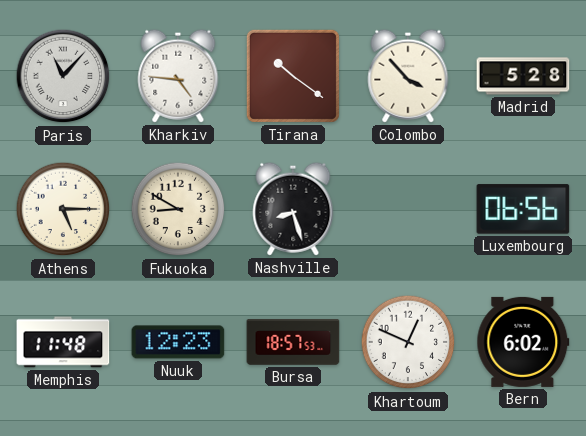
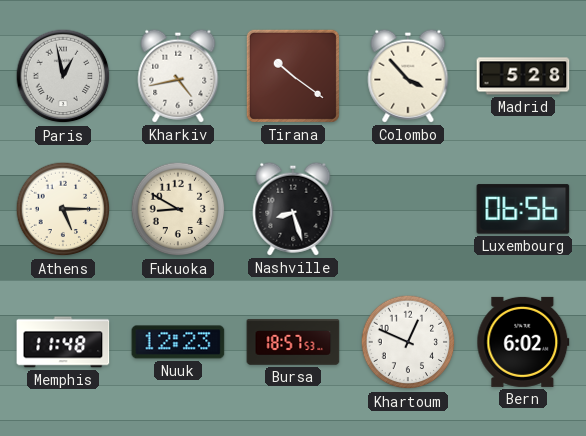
Paris: 11:07 -> 12:58 (63, 76)
Kharkiv: 4:46 -> 4:43 (178, 76)
